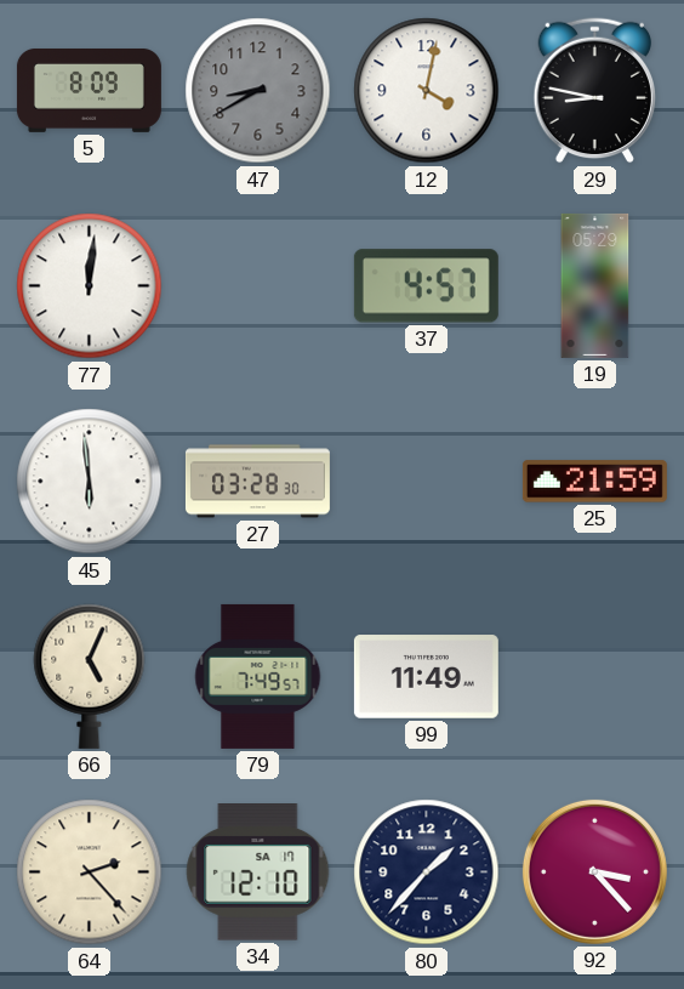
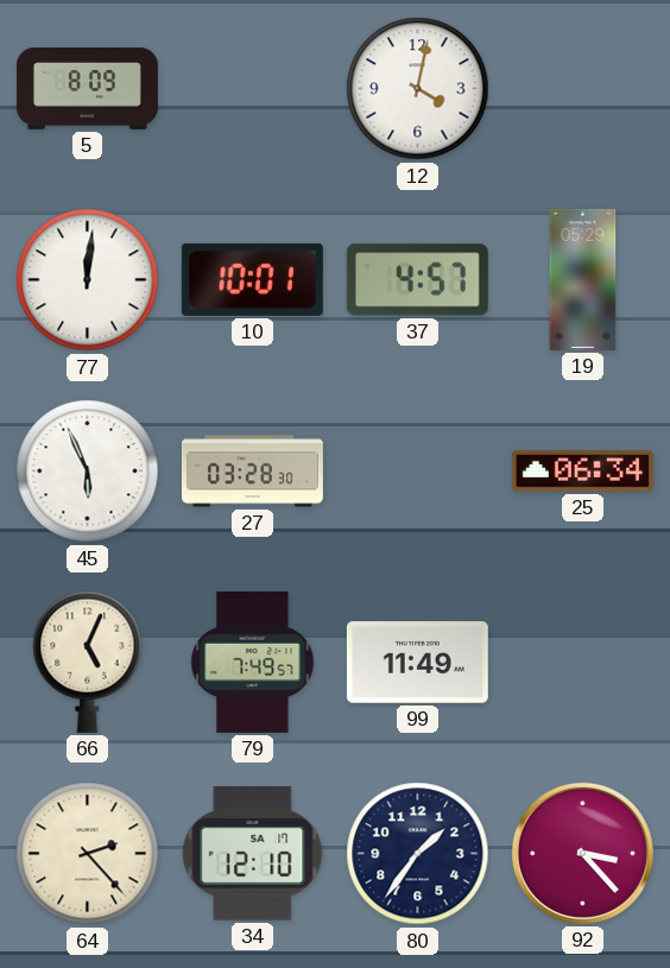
47: 8:40 -> none (258, 91)
29: 8:47 -> none (594, 91)
10: none -> 10:01 (252, 279)
45: 5:59 -> 5:56 (88, 472)
25: 21:59 -> 06:34 (582, 472)
80: 1:37 -> 1:36 (418, 854)
